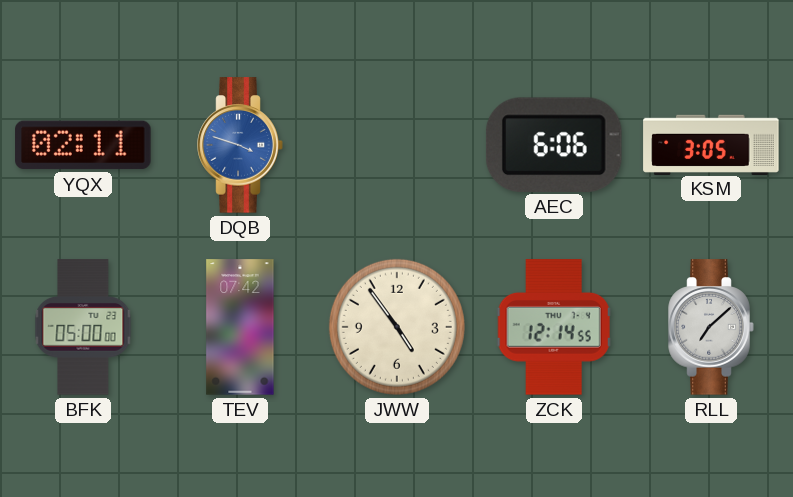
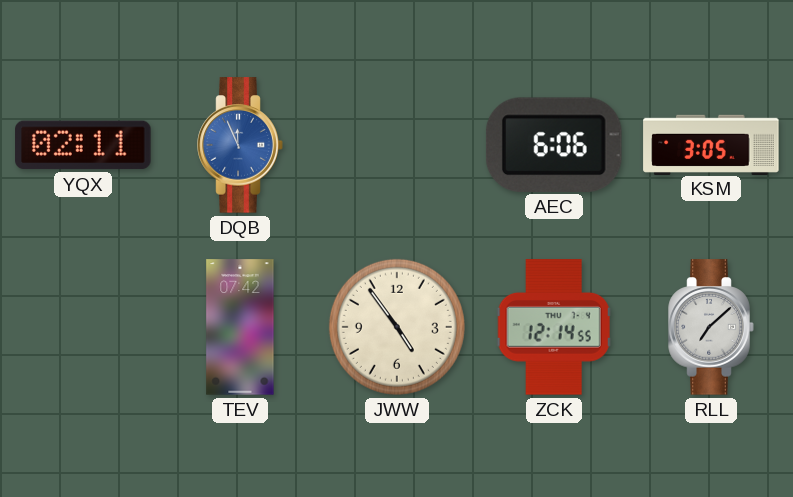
DQB: 3:48 -> 11:56 (240, 145)
BFK: 05:00 -> none (83, 327)
